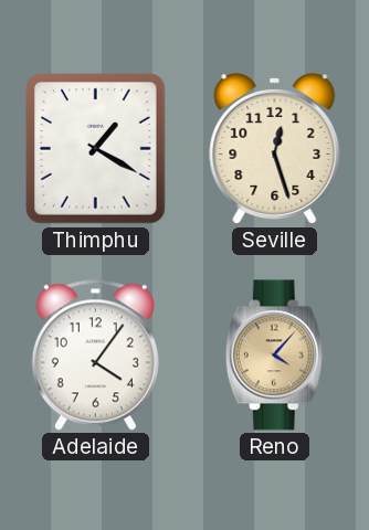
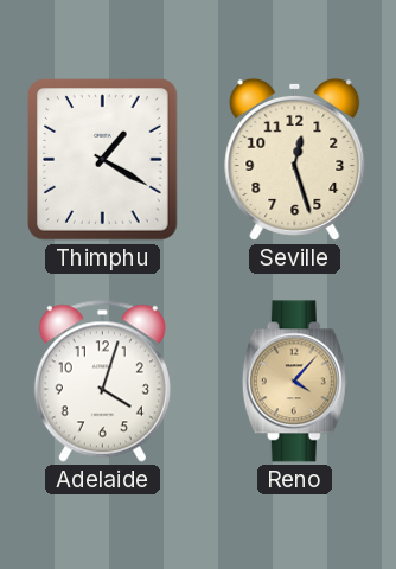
Adelaide: 4:06 -> 4:03 (102, 381)
